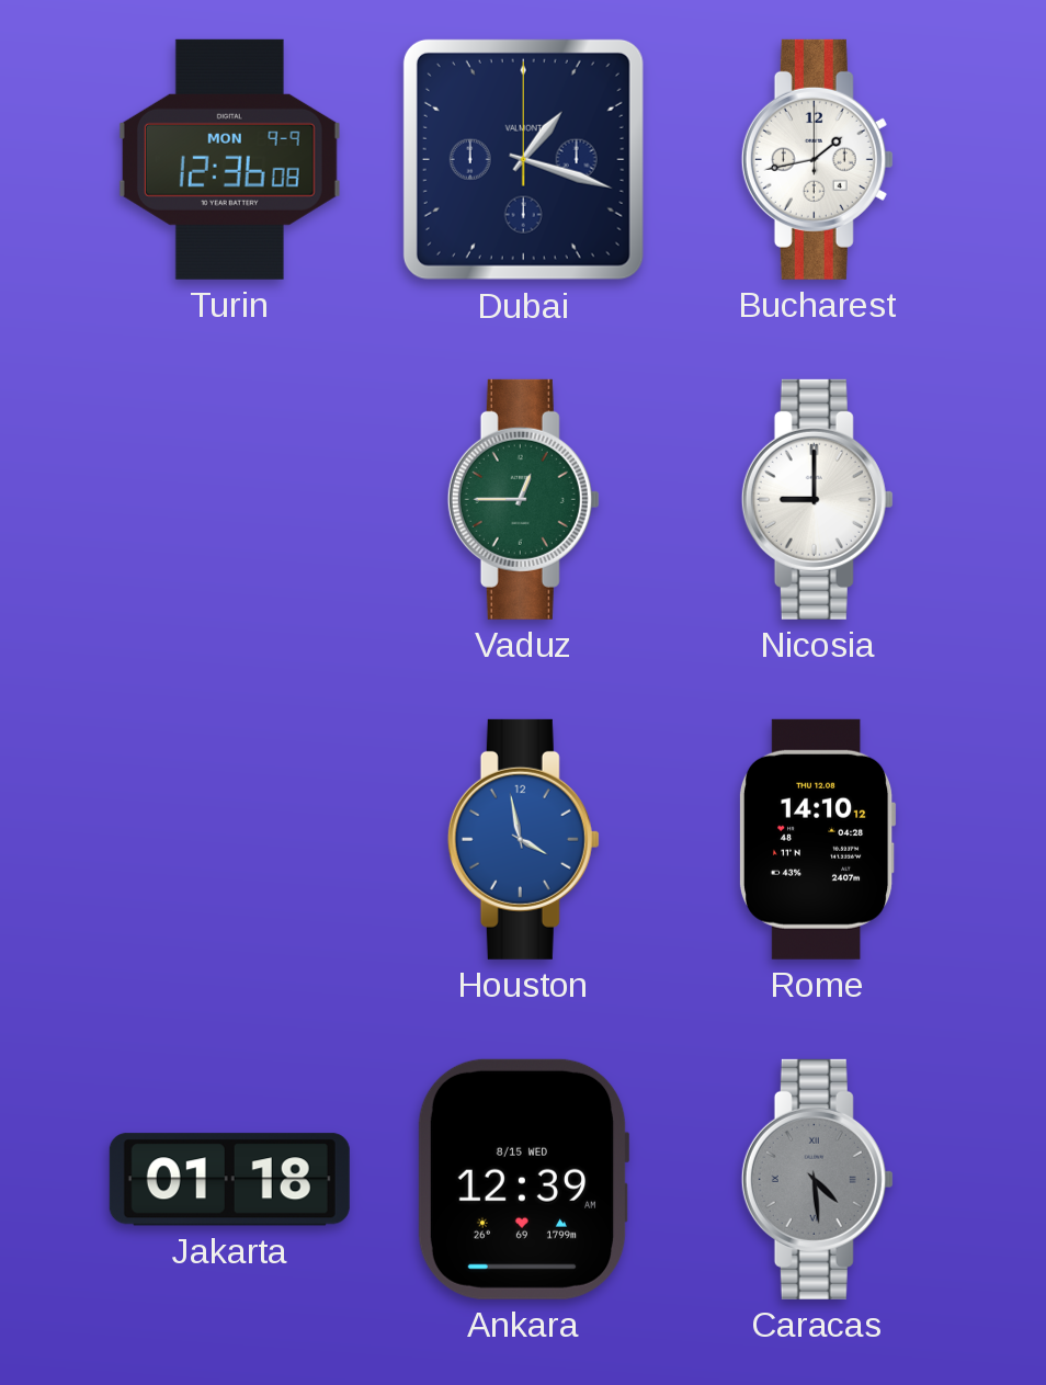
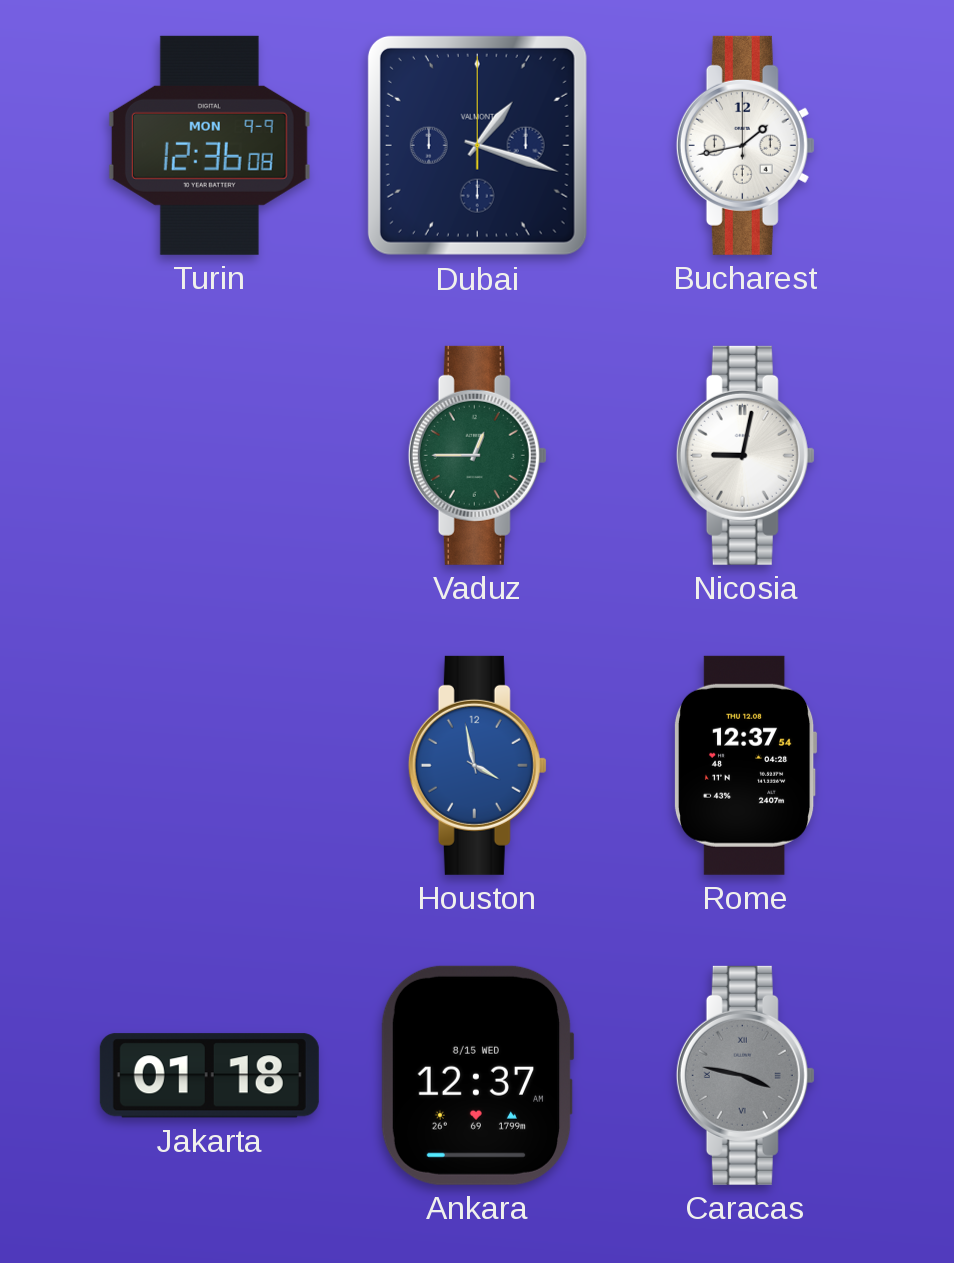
Nicosia: 9:00 -> 9:02 (745, 455)
Rome: 14:10 -> 12:37 (745, 765)
Ankara: 12:39 -> 12:37 (477, 1075)
Caracas: 4:29 -> 3:47 (745, 1075)
